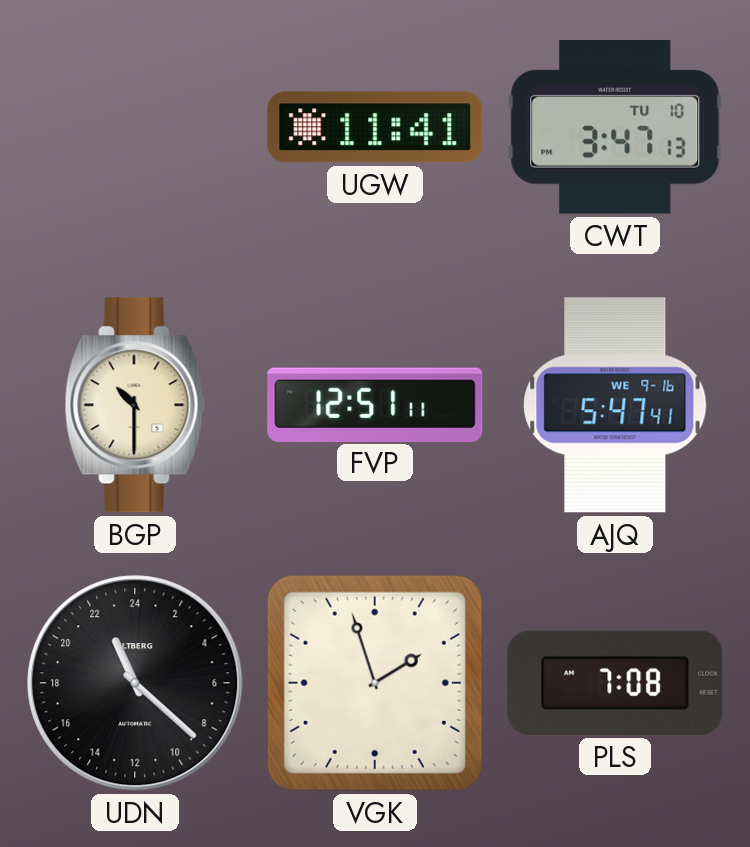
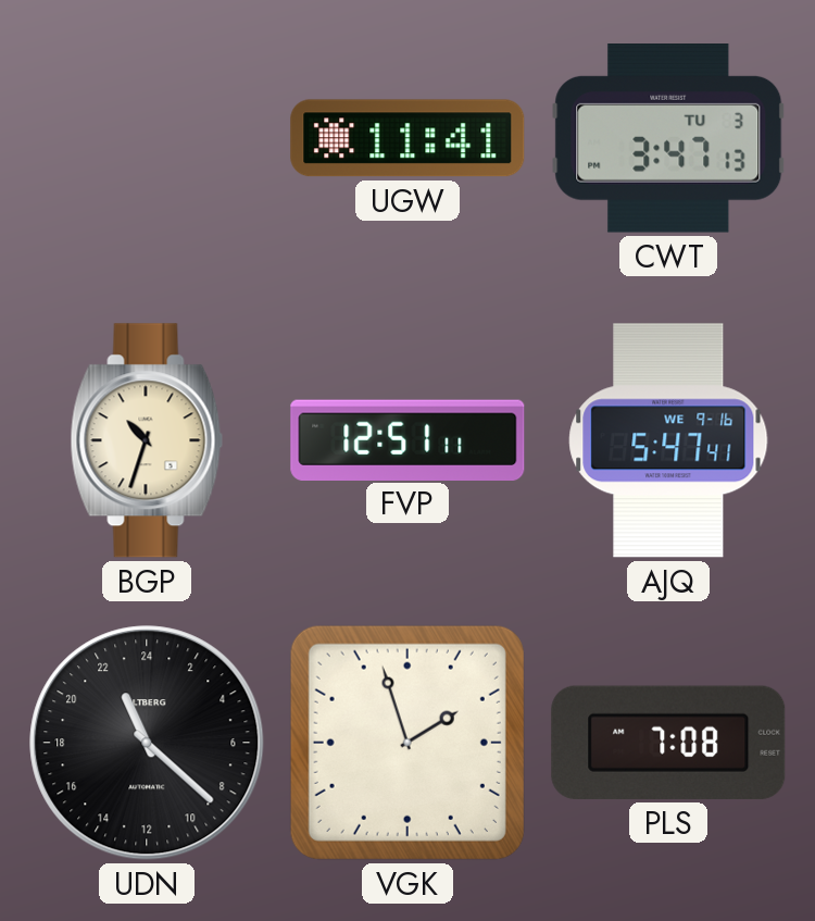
CWT date: TU 10 -> TU 3 (668, 139)
BGP: 10:30 -> 10:33 (147, 440)
